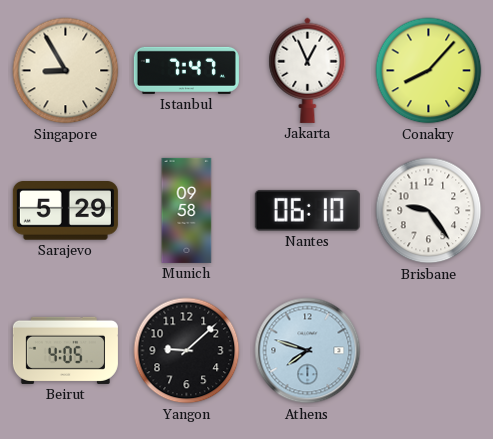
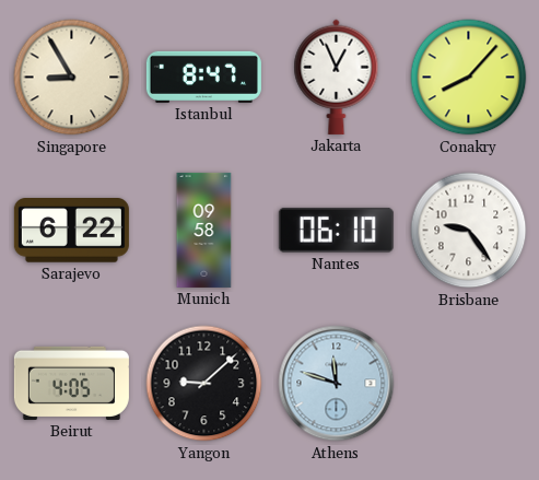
Istanbul: 7:47 -> 8:47 (203, 77)
Sarajevo: 5:29 -> 6:22 (71, 231)
Athens: 7:48 -> 11:48 (337, 384)
